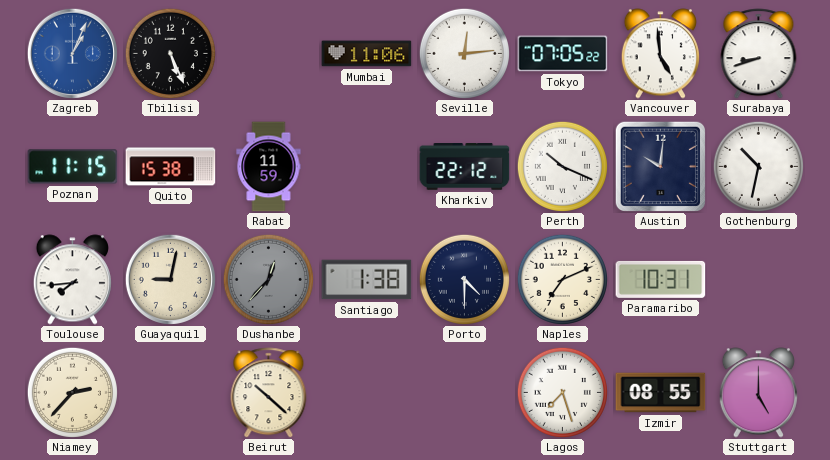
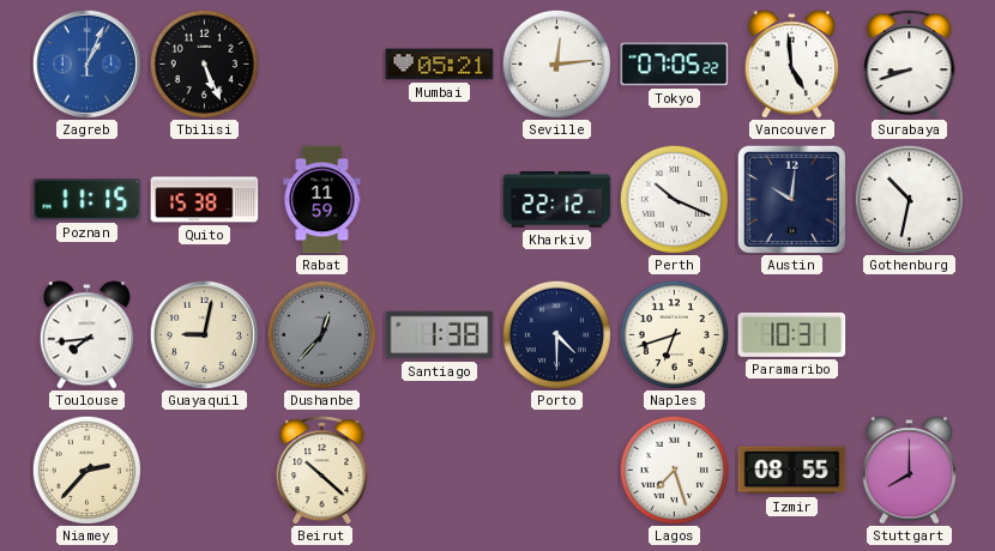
Mumbai: 11:06 -> 05:21 (440, 65)
Naples: 7:11 -> 6:42 (674, 334)
Stuttgart: 5:00 -> 8:00 (909, 471)
